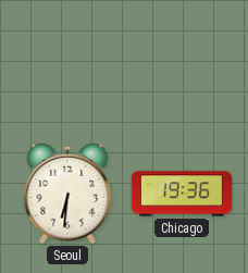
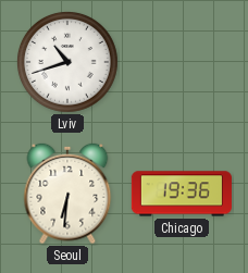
Lviv: none -> 10:42 (67, 62)
